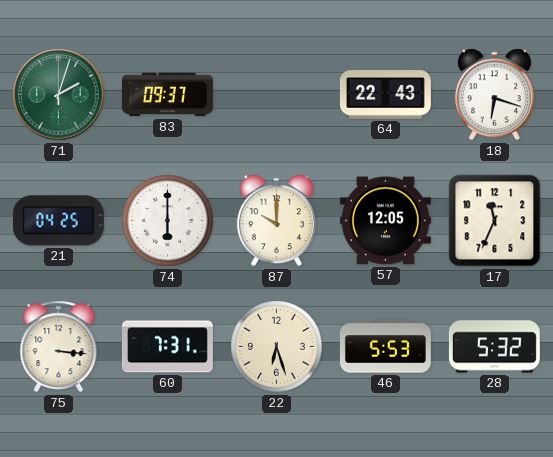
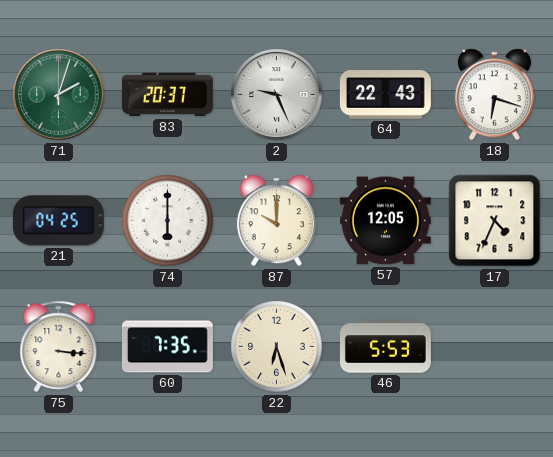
83: 09:37 -> 20:37 (167, 95)
2: none -> 9:26 (277, 95)
17: 11:34 -> 4:34 (495, 221)
60: 7:31 -> 7:35 (167, 347)
28: 5:32 -> none (494, 347)
